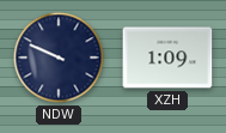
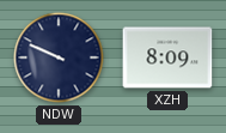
XZH: 1:09 -> 8:09 (167, 58)
